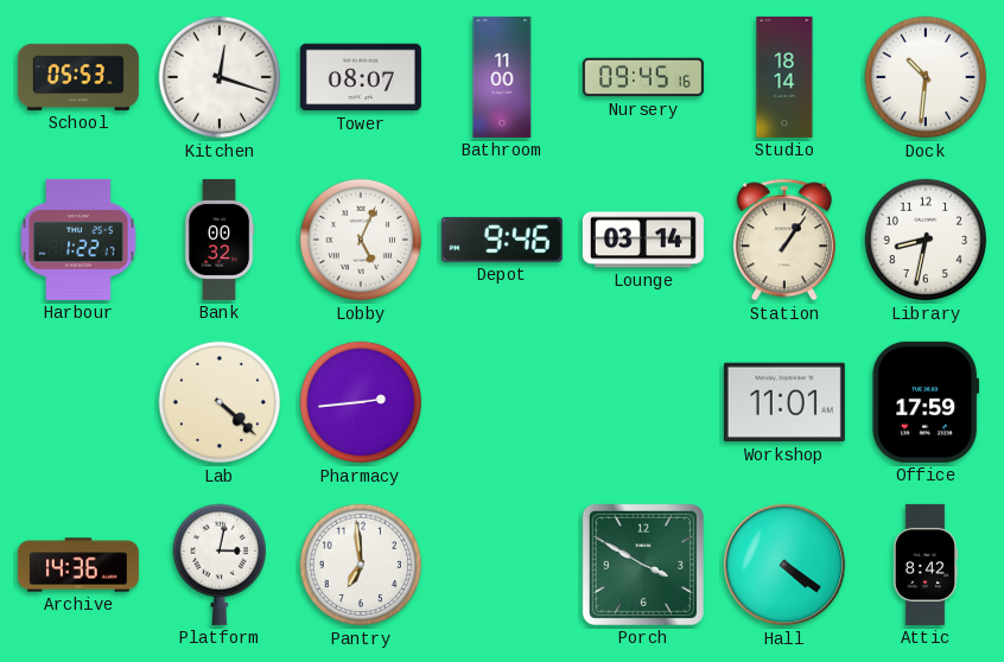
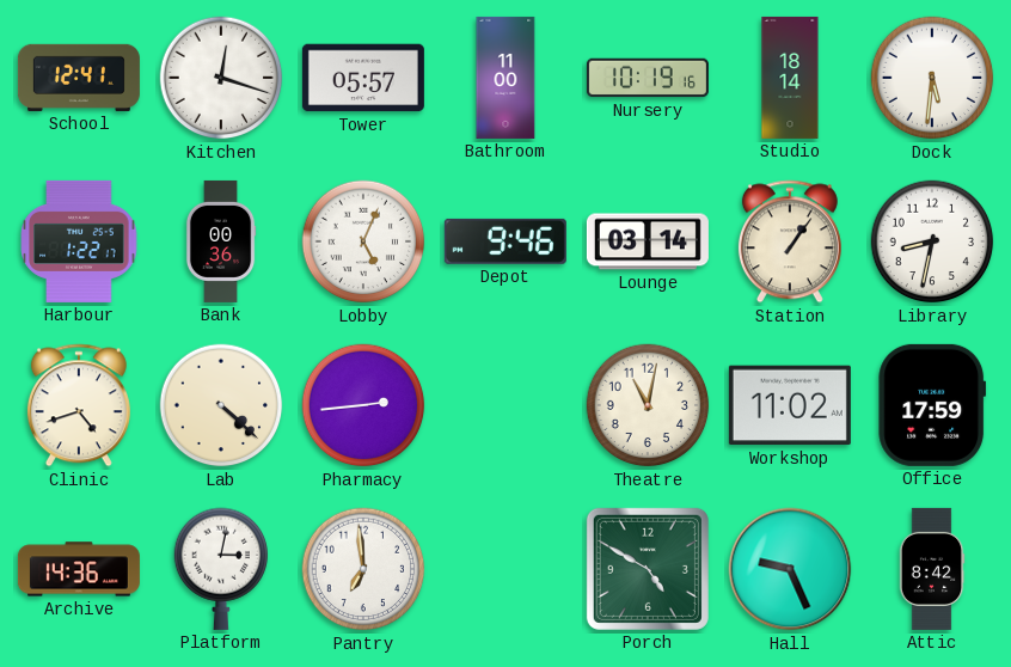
School: 05:53 -> 12:41 (79, 78)
Tower: 08:07 -> 05:57 (363, 78)
Nursery: 09:45 -> 10:19 (648, 78)
Dock: 10:31 -> 5:31 (932, 78)
Bank: 00:32 -> 00:36 (221, 241)
Clinic: none -> 4:42 (79, 405)
Theatre: none -> 11:02 (648, 405)
Workshop: 11:01 -> 11:02 (790, 405)
Porch: 3:50 -> 4:50 (648, 569)
Hall: 4:21 -> 9:26 (790, 569)
